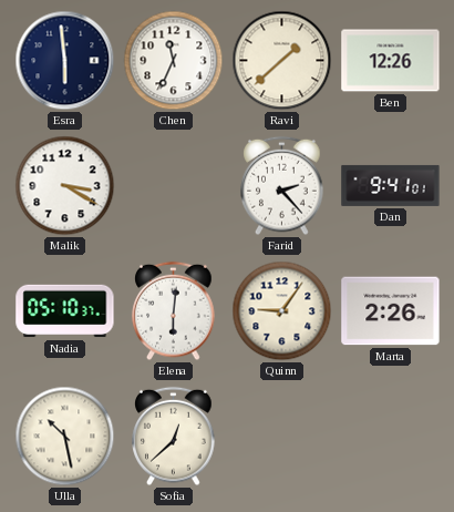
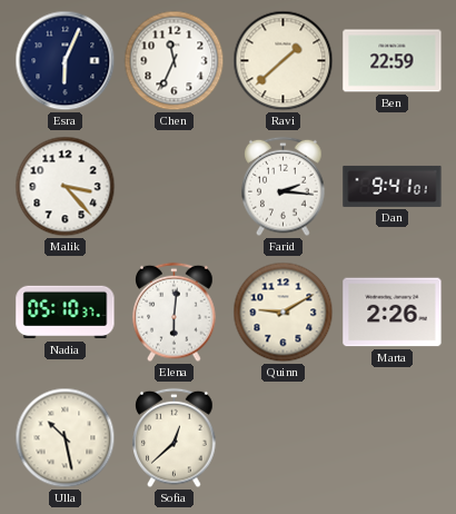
Esra: 5:59 -> 6:04 (66, 61)
Ben: 12:26 -> 22:59 (393, 61)
Malik: 3:20 -> 3:23 (66, 187)
Farid: 2:23 -> 2:16 (284, 187)
Quinn: 9:06 -> 9:10 (284, 313)
